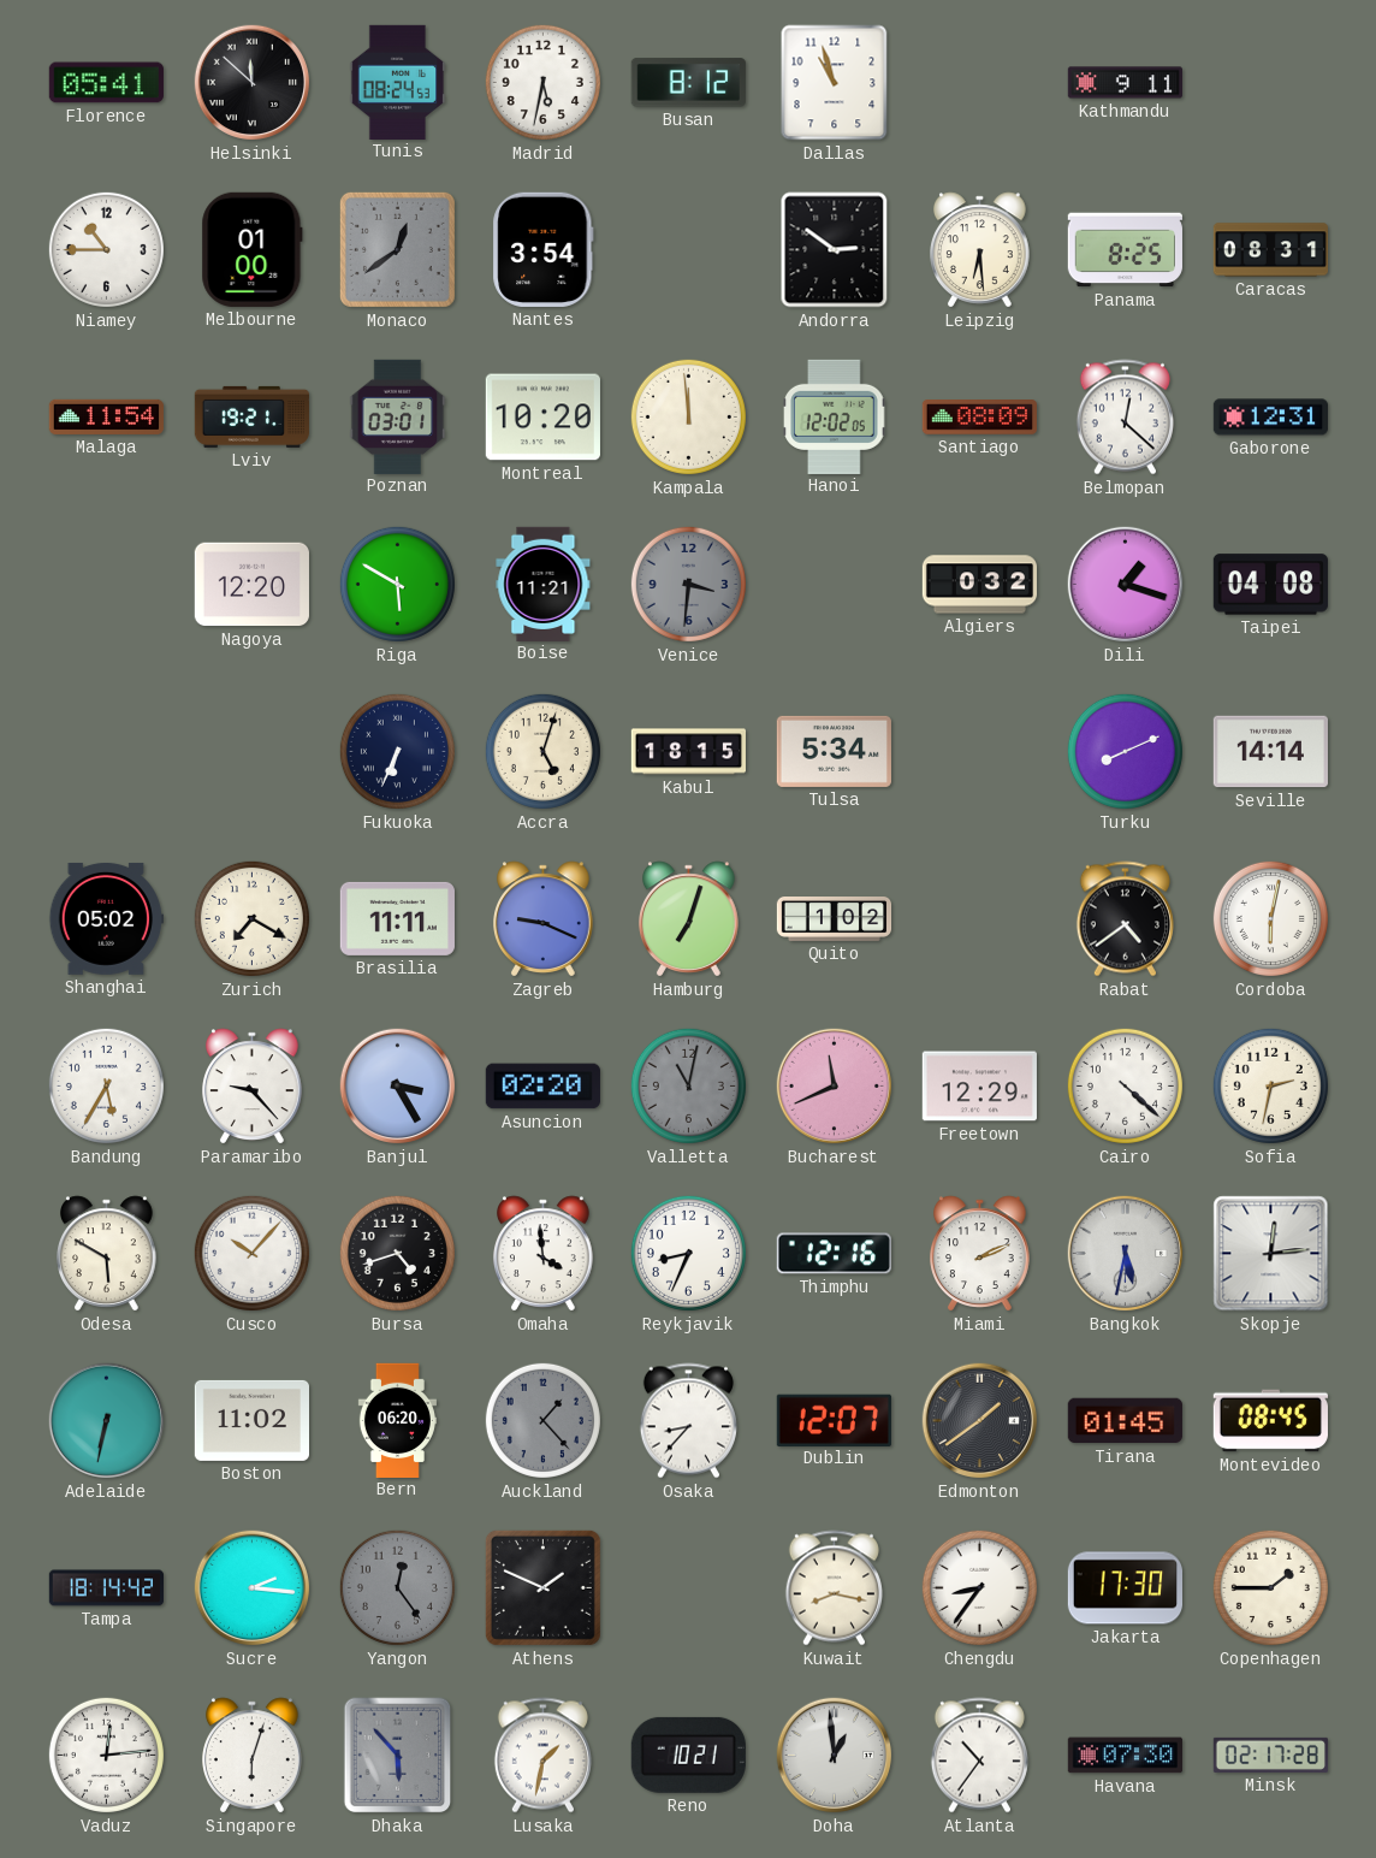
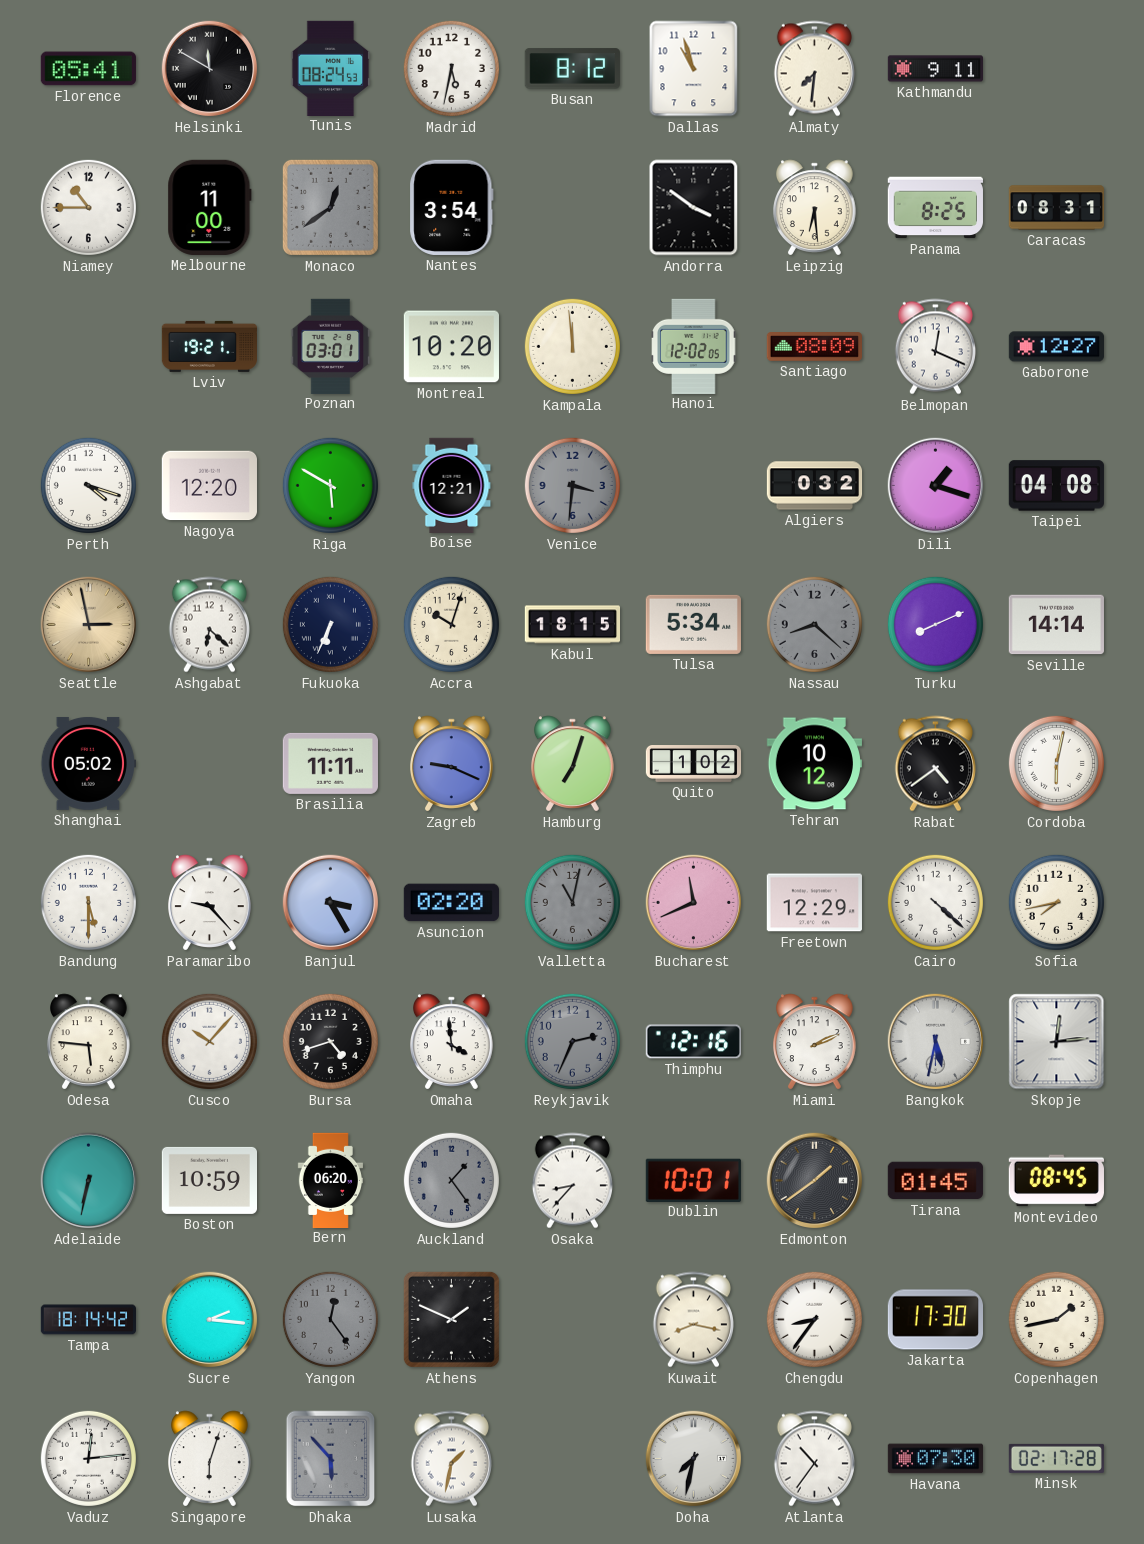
Helsinki: 11:52 -> 11:50 (210, 69)
Almaty: none -> 7:31 (814, 69)
Melbourne: 01:00 -> 11:00 (210, 207)
Andorra: 2:51 -> 3:51 (694, 208)
Malaga: 11:54 -> none (106, 416)
Belmopan: 12:22 -> 12:19 (935, 347)
Gaborone: 12:31 -> 12:27 (1056, 347)
Perth: none -> 4:18 (88, 485)
Boise: 11:21 -> 12:21 (452, 485)
Seattle: none -> 2:58 (89, 625)
Ashgabat: none -> 6:22 (209, 625)
Accra: 5:03 -> 10:03 (451, 624)
Nassau: none -> 8:22 (814, 624)
Zurich: 7:20 -> none (251, 918)
Tehran: none -> 10:12 (814, 764)
Bandung: 5:35 -> 5:30 (88, 902)
Sofia: 2:32 -> 7:43 (1056, 902)
Odesa: 5:50 -> 5:46 (89, 1042)
Reykjavik: 8:34 -> 2:34 (572, 1041)
Reykjavik dial: white -> grey (572, 1041)
Boston: 11:02 -> 10:59 (209, 1180)
Auckland: 1:23 -> 1:24 (451, 1180)
Dublin: 12:07 -> 10:01 (693, 1180)
Copenhagen: 1:45 -> 1:43 (1056, 1319)
Reno: 10:21 -> none (688, 1755)
Doha: 12:59 -> 7:32 (694, 1459)
